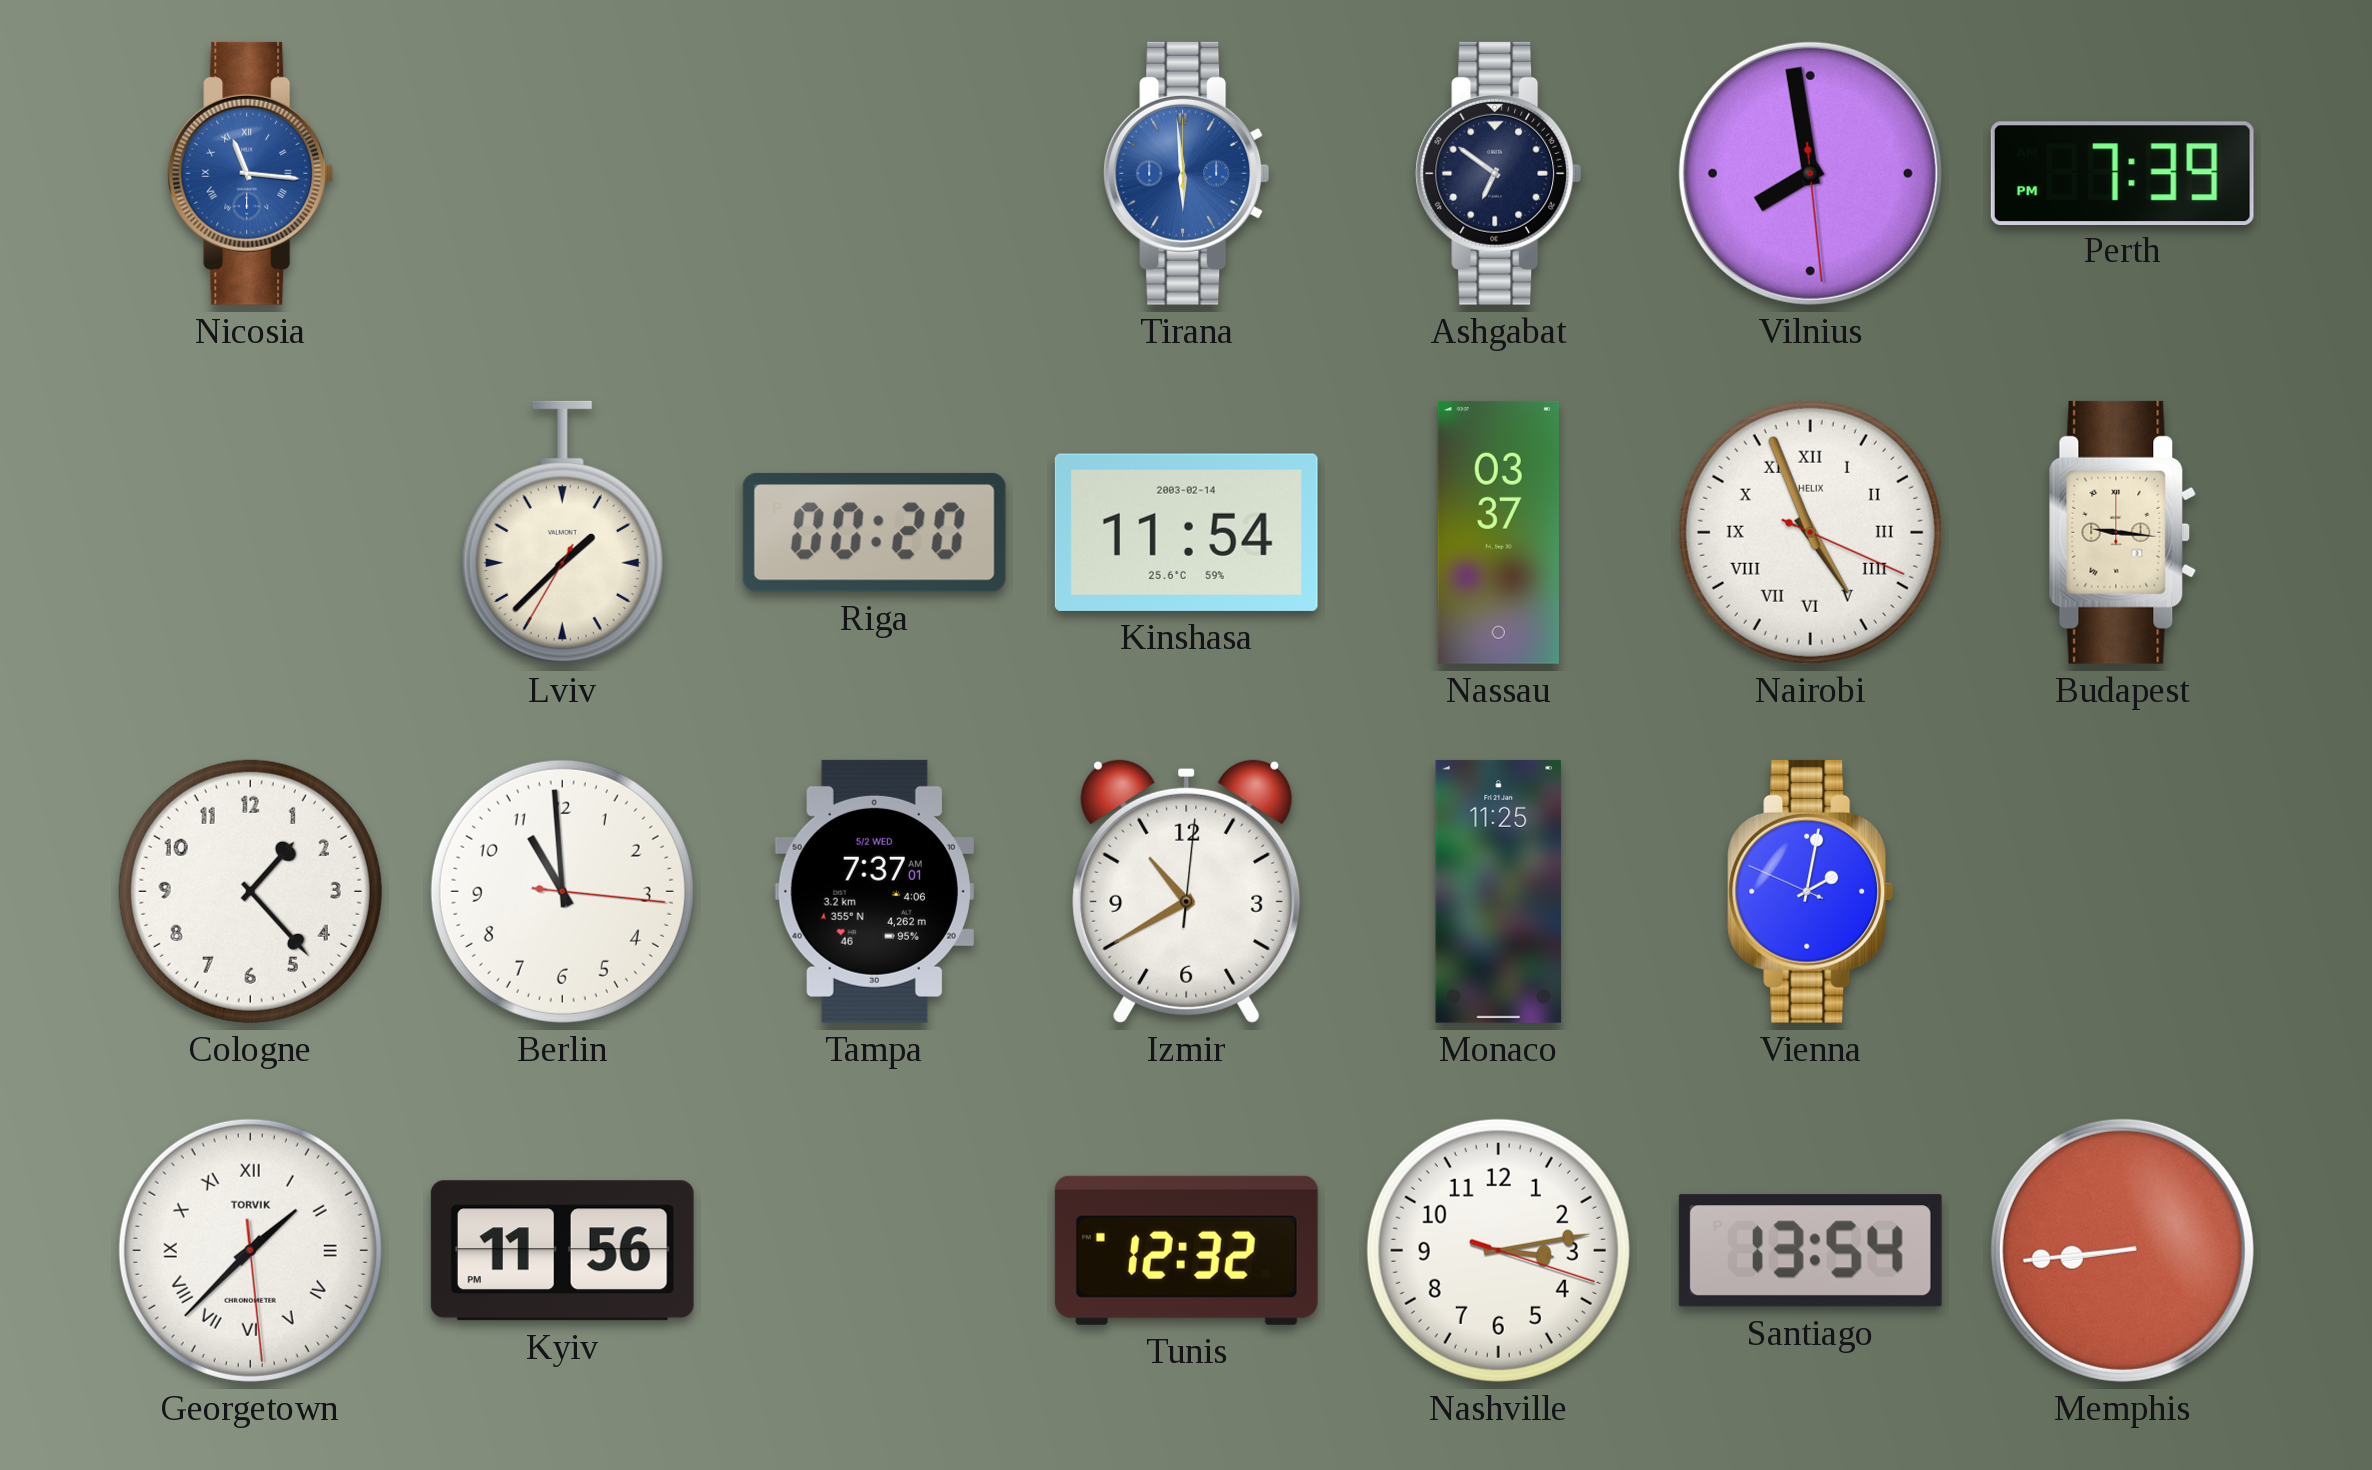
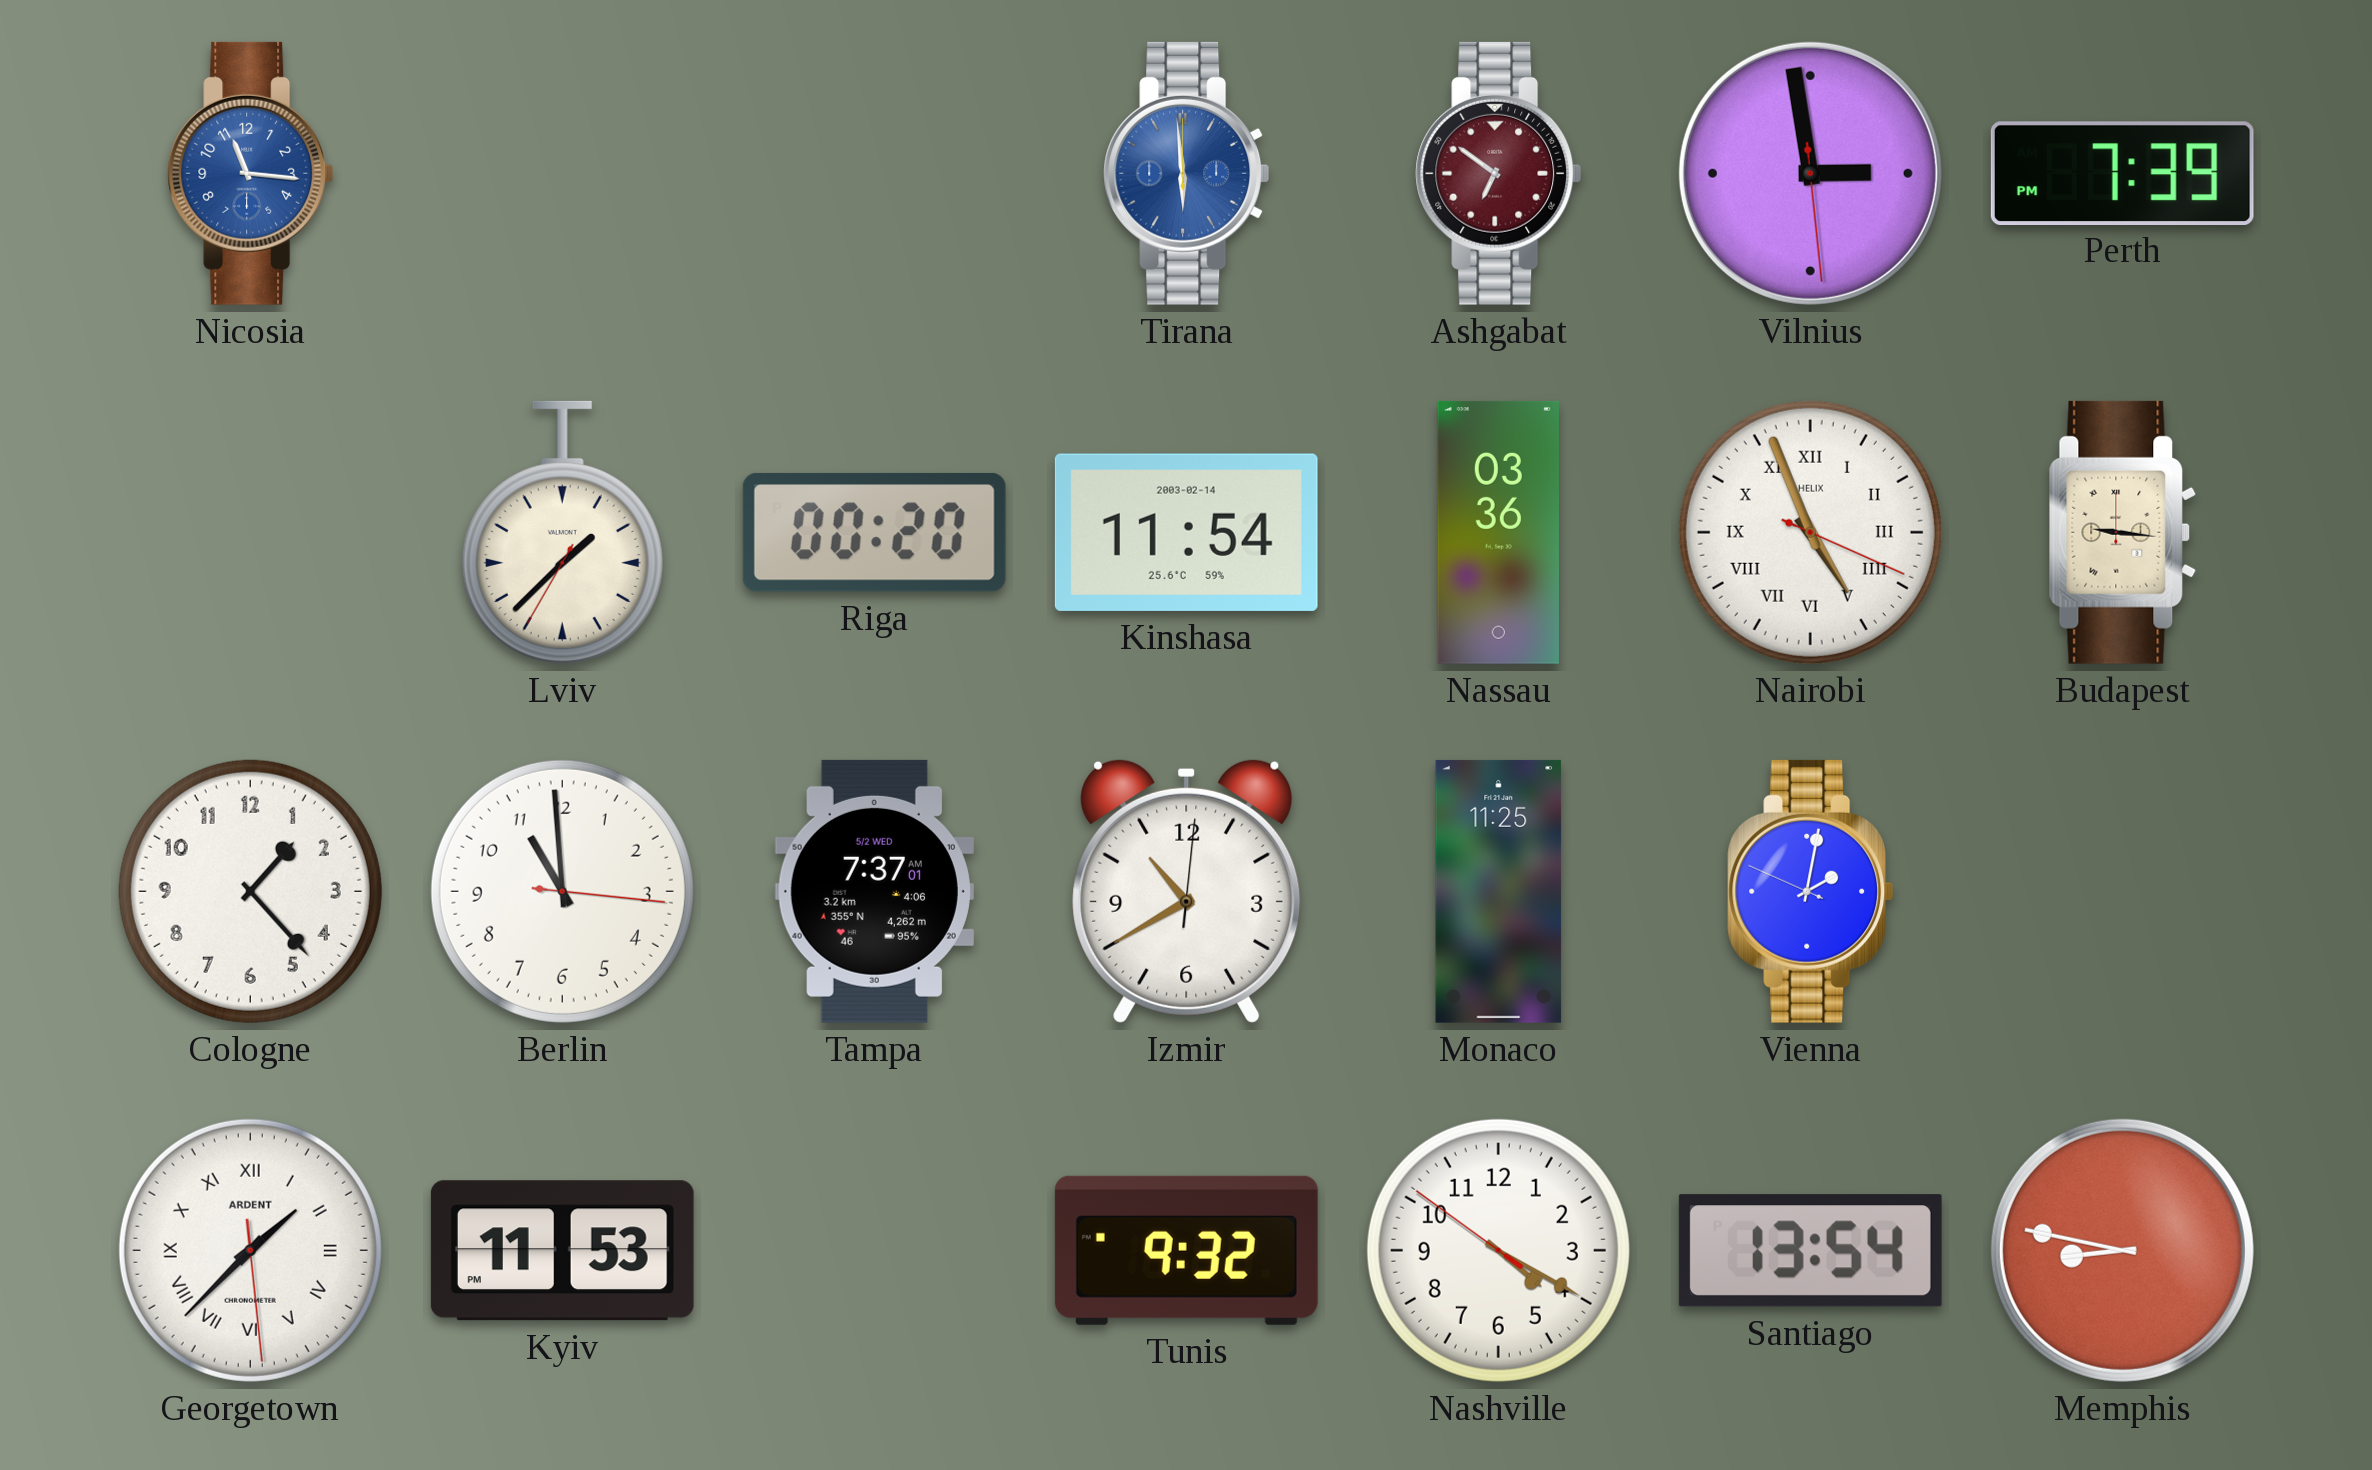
Nicosia numerals: Roman -> Arabic (251, 173)
Ashgabat dial: navy -> burgundy (1499, 173)
Vilnius: 7:58 -> 2:58 (1810, 173)
Nassau: 03:37 -> 03:36 (1498, 532)
Georgetown brand: TORVIK -> ARDENT (250, 1250)
Kyiv: 11:56 -> 11:53 (562, 1251)
Tunis: 12:32 -> 9:32 (1186, 1250)
Nashville: 3:13 -> 4:19 (1498, 1250)
Memphis: 8:44 -> 8:47 (2122, 1250)
